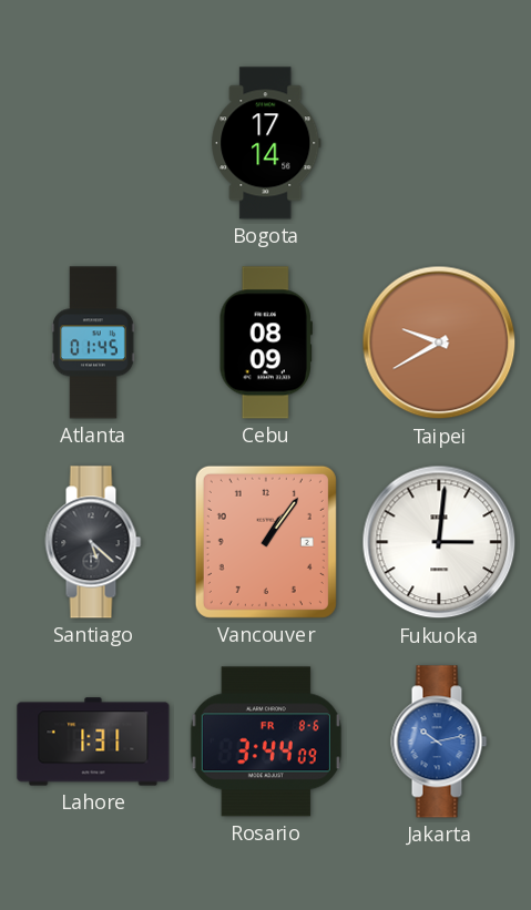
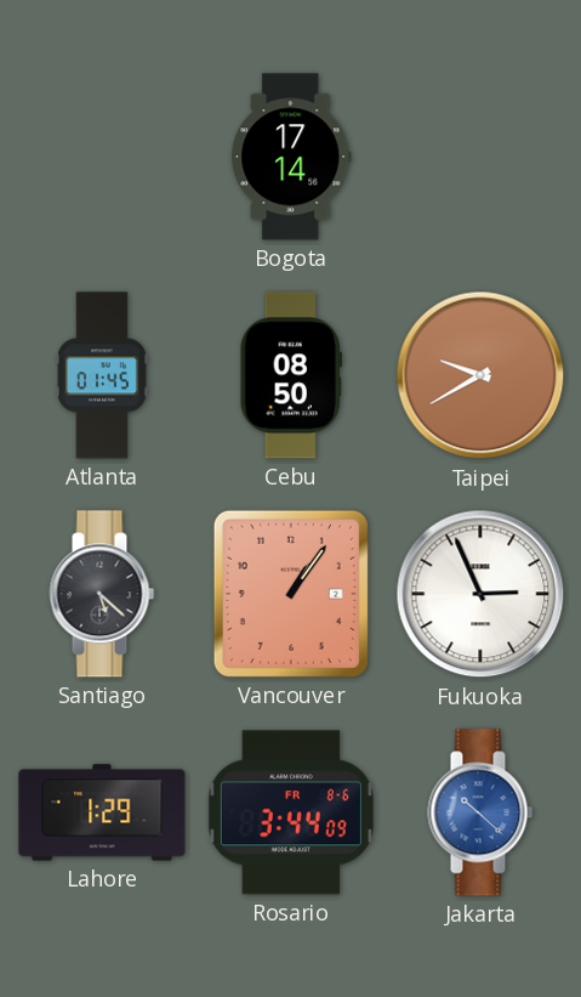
Cebu: 08:09 -> 08:50 (290, 375)
Fukuoka: 3:01 -> 2:56 (480, 594)
Lahore: 1:31 -> 1:29 (102, 812)
Jakarta: 10:13 -> 10:22 (480, 812)
